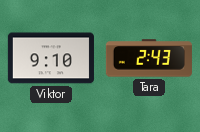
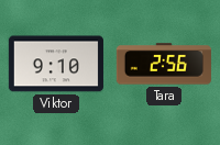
Tara: 2:43 -> 2:56 (164, 64)
